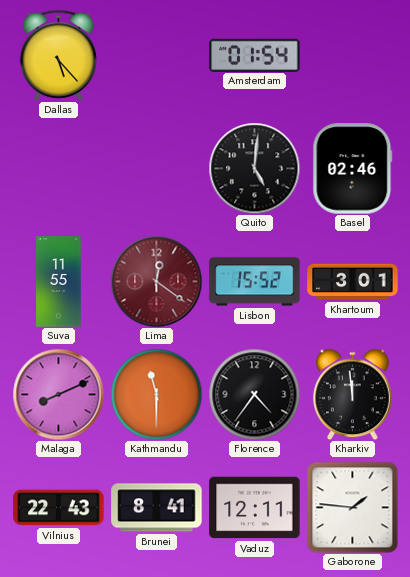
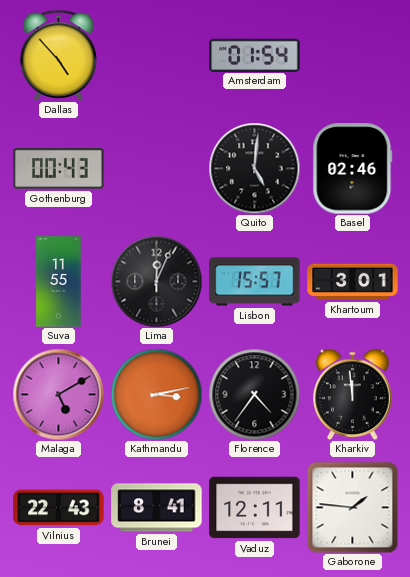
Dallas: 5:23 -> 4:53 (58, 55)
Gothenburg: none -> 00:43 (59, 169)
Lima: 12:21 -> 12:04 (156, 281)
Lima dial: burgundy -> black (156, 281)
Lisbon: 15:52 -> 15:57 (255, 282)
Malaga: 8:11 -> 5:10 (58, 394)
Kathmandu: 11:30 -> 3:13 (156, 394)
